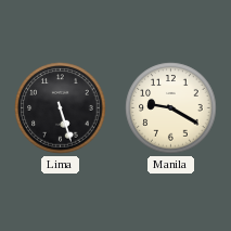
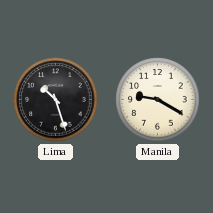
Lima: 5:27 -> 10:27 (56, 100)
